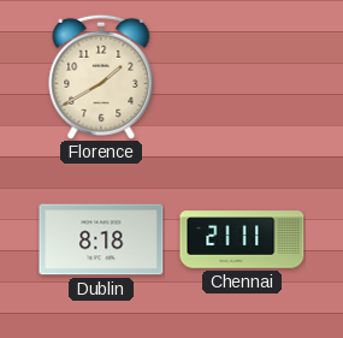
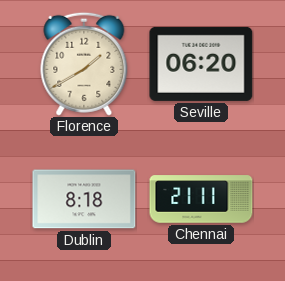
Seville: none -> 06:20 (201, 64)
